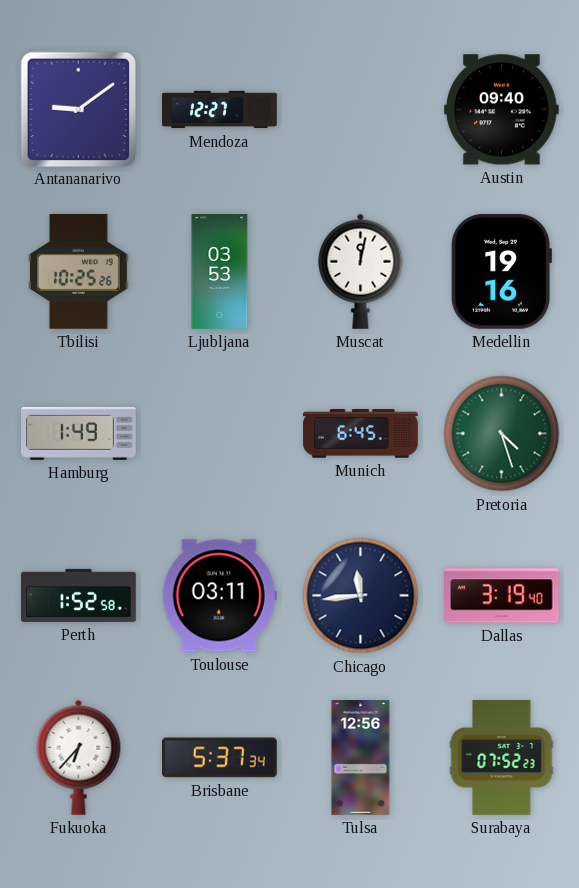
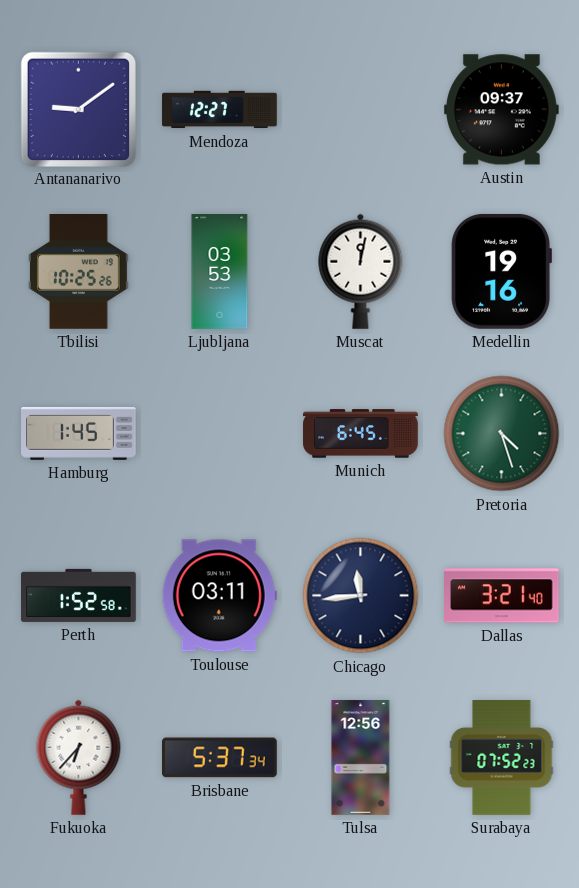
Austin: 09:40 -> 09:37 (502, 110)
Hamburg: 1:49 -> 1:45 (79, 433)
Dallas: 3:19 -> 3:21 (502, 596)
